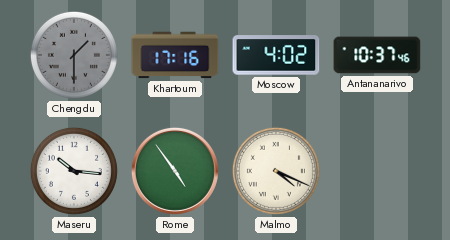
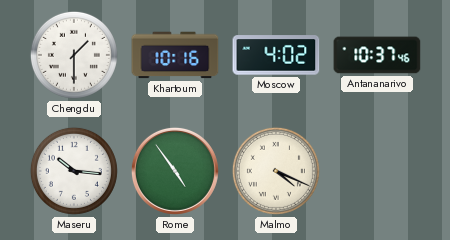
Chengdu dial: grey -> white (74, 55)
Khartoum: 17:16 -> 10:16 (175, 55)
